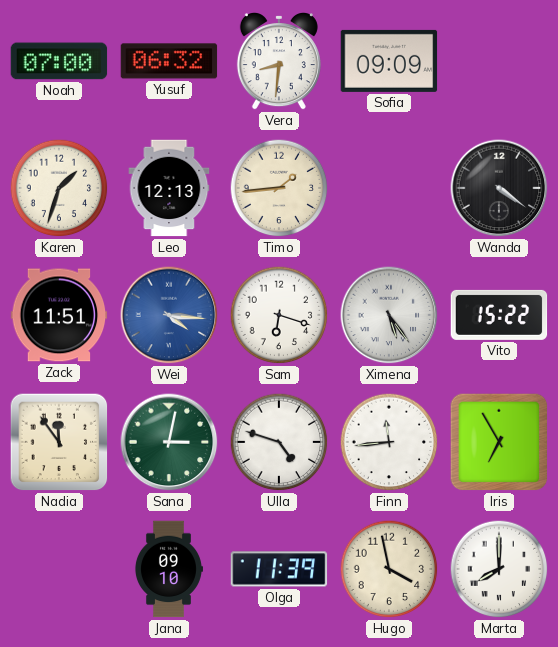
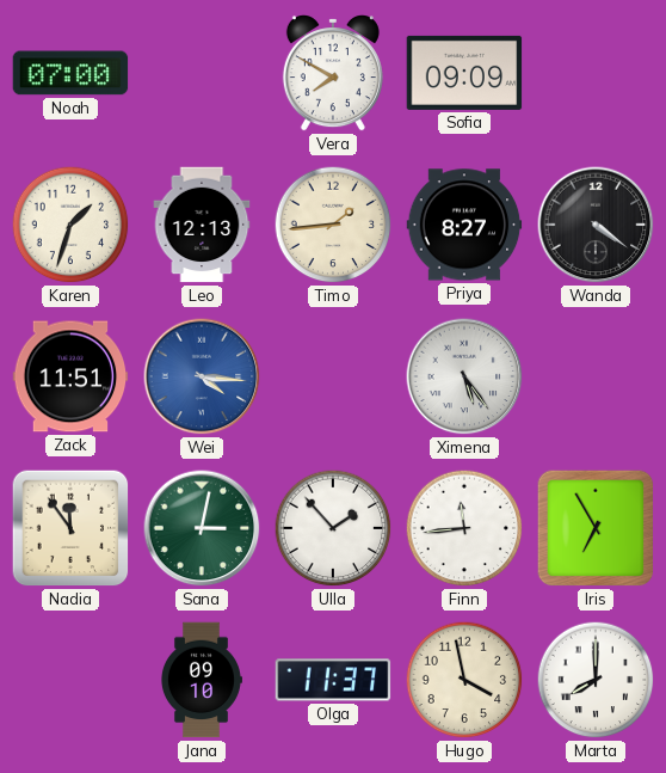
Yusuf: 06:32 -> none (169, 61)
Vera: 8:31 -> 7:50 (333, 74)
Priya: none -> 8:27 (464, 225)
Sam: 6:18 -> none (279, 315)
Vito: 15:22 -> none (499, 315)
Ulla: 4:48 -> 1:53 (333, 528)
Olga: 11:39 -> 11:37 (333, 680)
